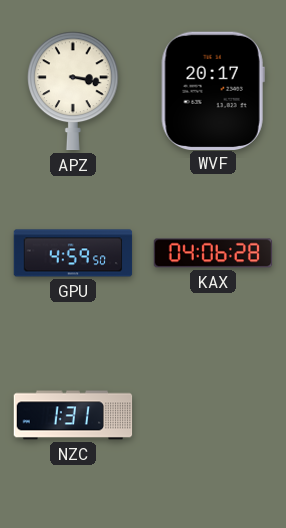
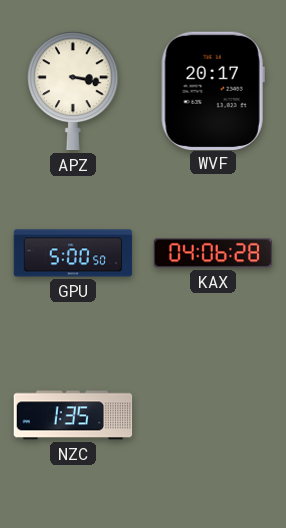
GPU: 4:59 -> 5:00 (73, 253)
NZC: 1:31 -> 1:35 (73, 415)
